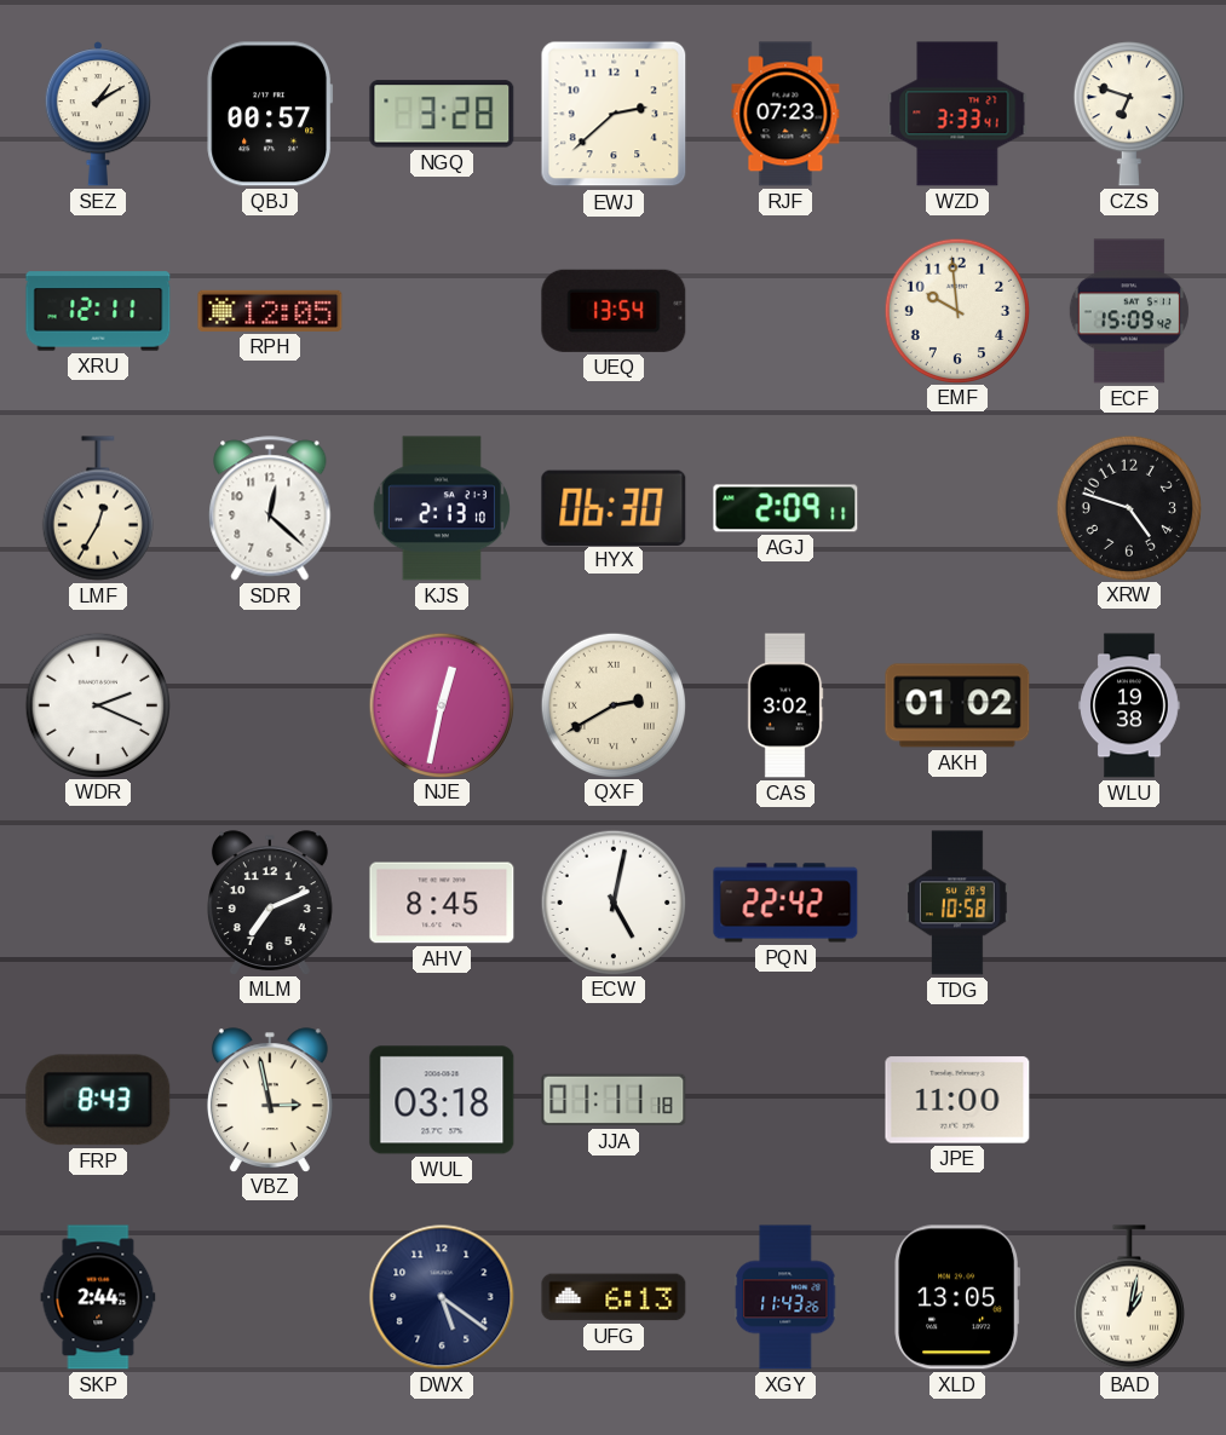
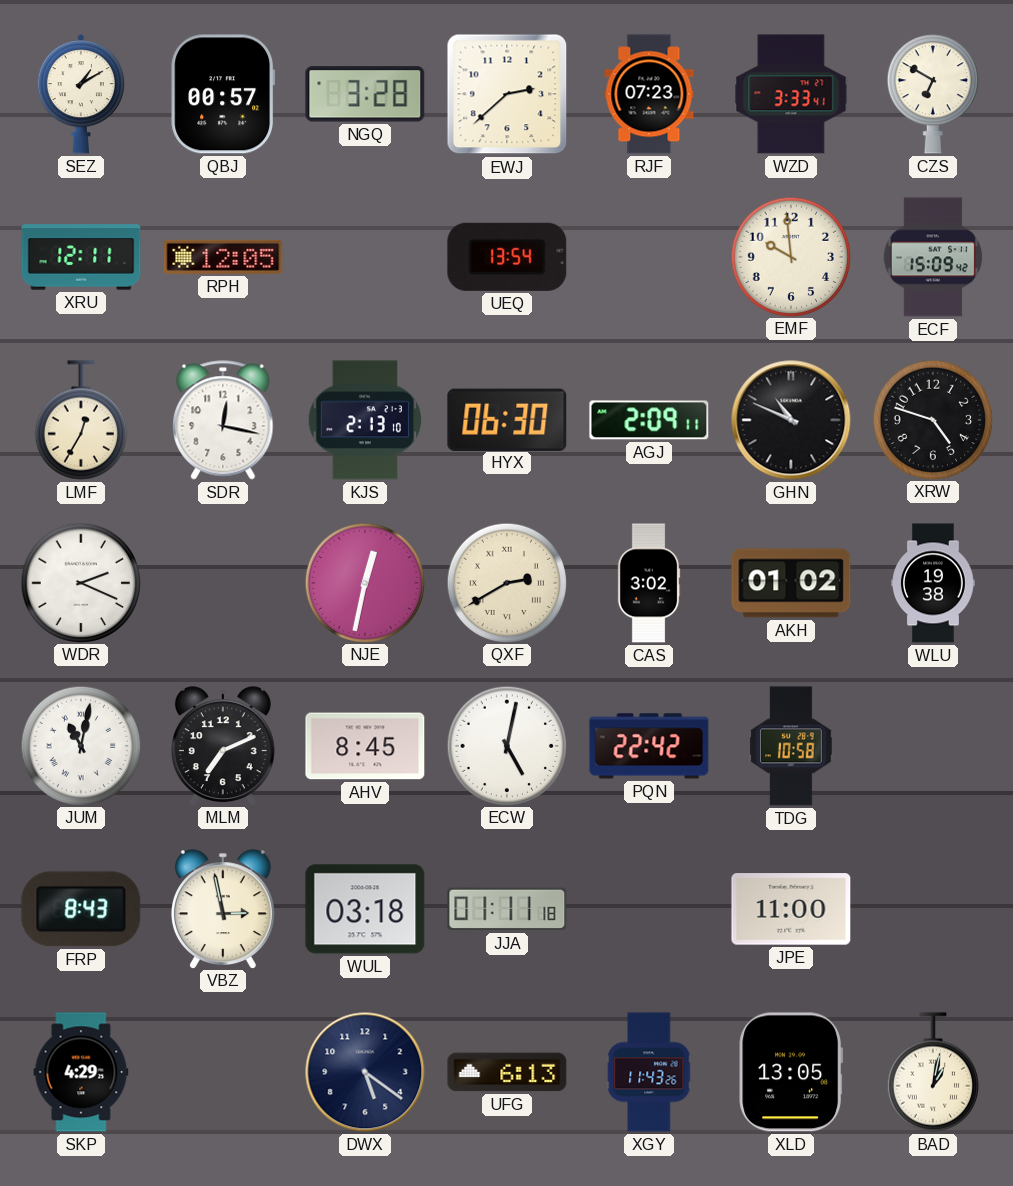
CZS: 6:48 -> 6:50 (933, 94)
SDR: 12:22 -> 12:17 (223, 420)
GHN: none -> 10:49 (791, 420)
JUM: none -> 11:02 (80, 745)
SKP: 2:44 -> 4:29 (81, 1072)
